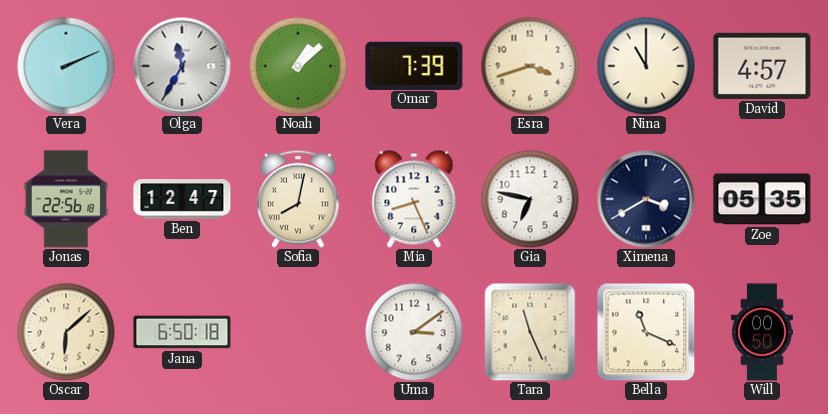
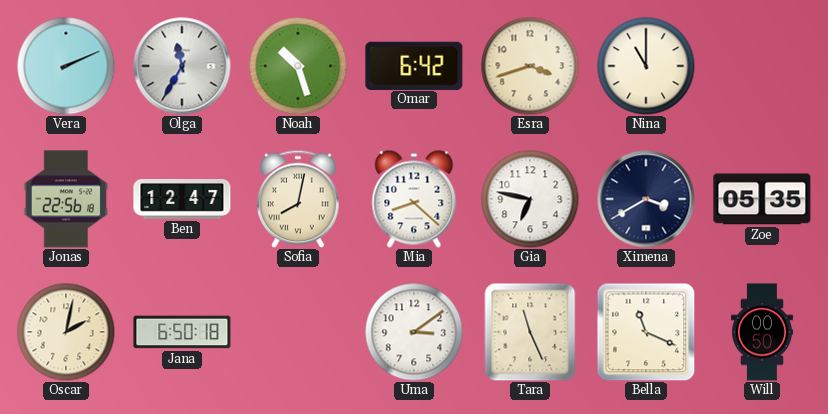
Noah: 1:08 -> 10:27 (298, 66)
Omar: 7:39 -> 6:42 (414, 65)
David: 4:57 -> none (762, 66)
Mia: 8:26 -> 8:22 (414, 199)
Oscar: 6:08 -> 2:02 (66, 332)
